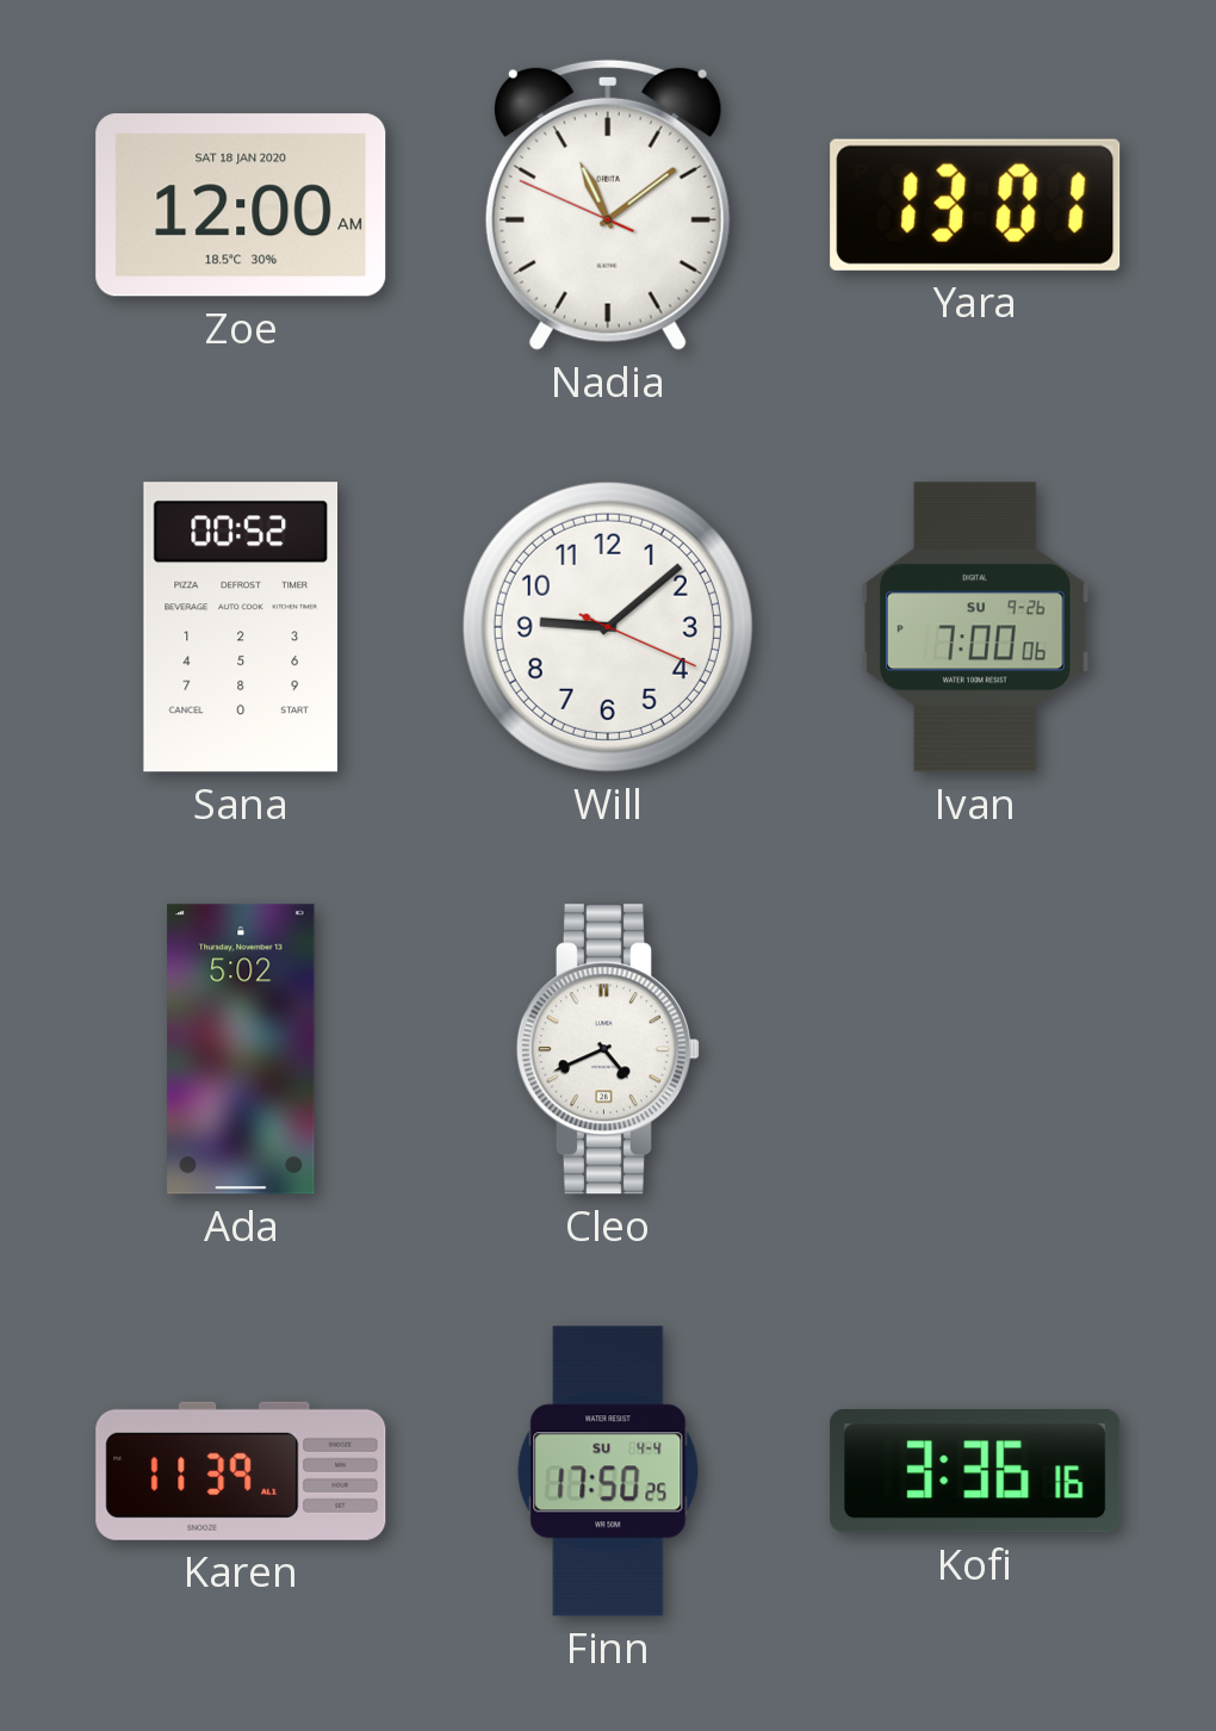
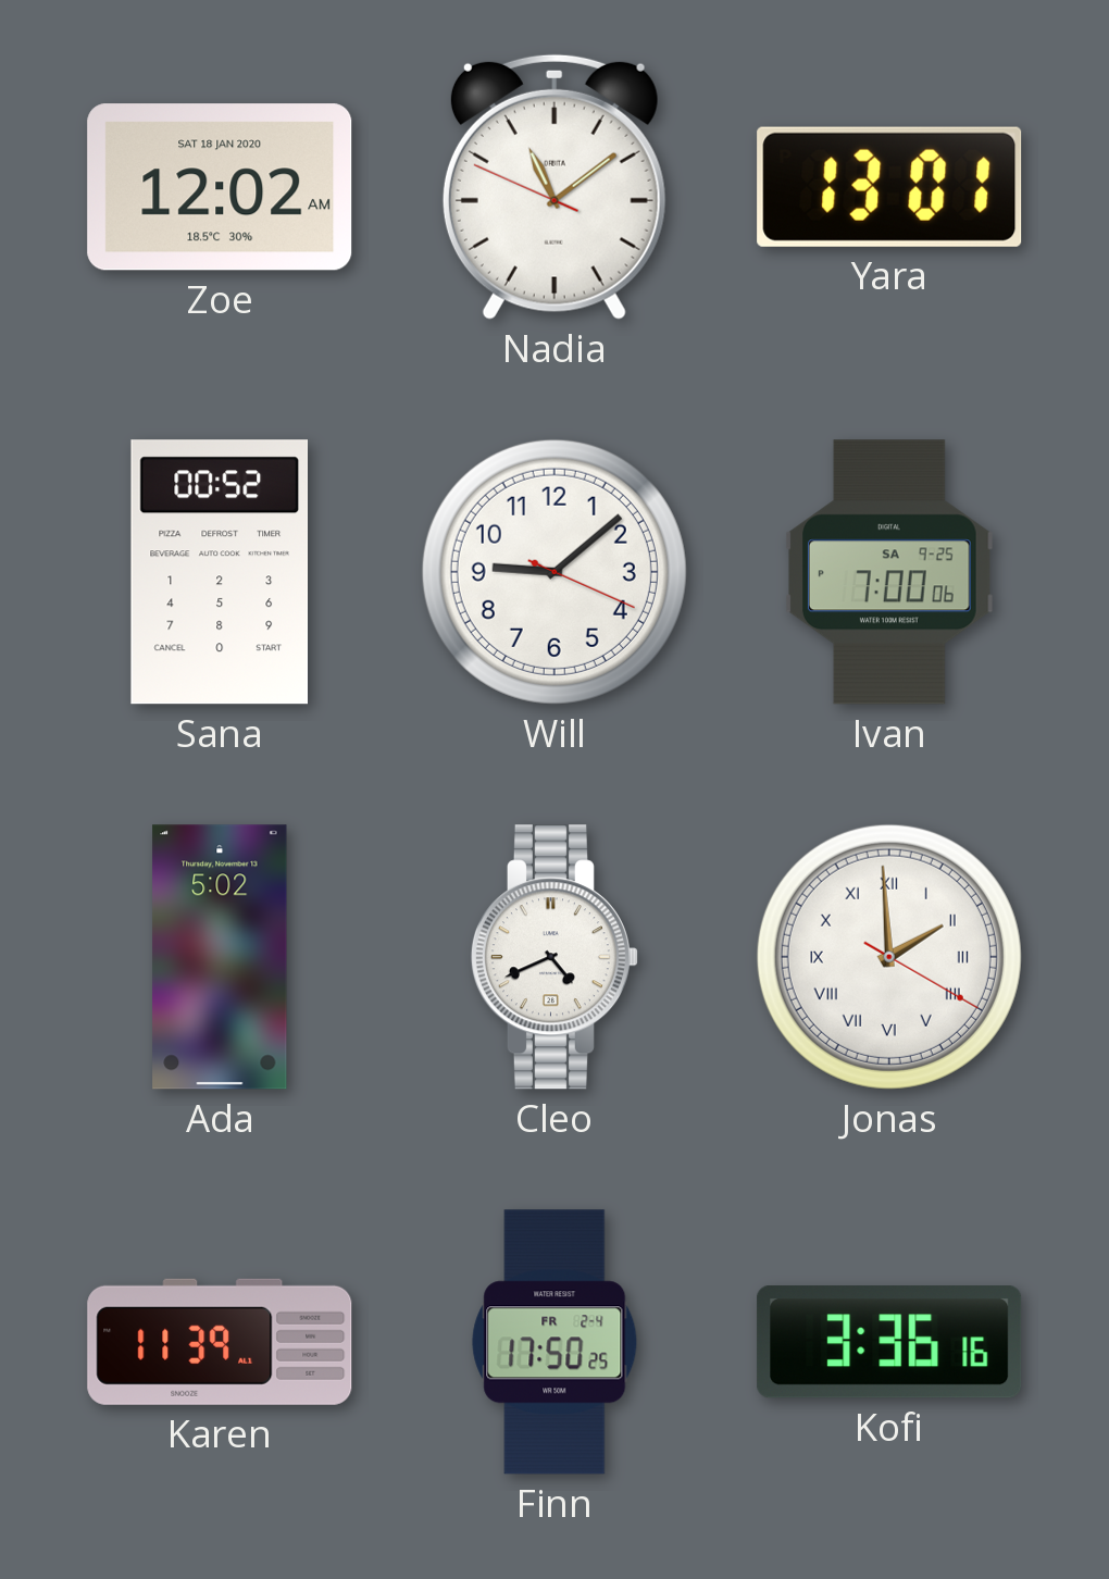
Zoe: 12:00 -> 12:02 (220, 187)
Ivan date: SU 9-26 -> SA 9-25 (890, 572)
Jonas: none -> 1:59 (889, 957)
Finn date: SU 4-4 -> FR 2-4 (554, 1342)
